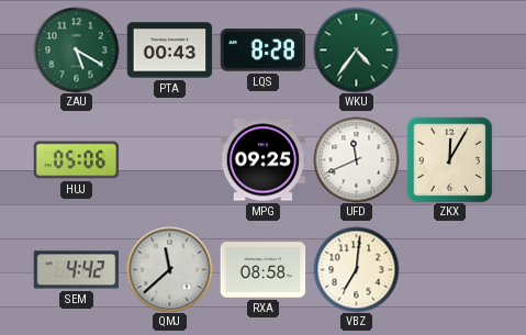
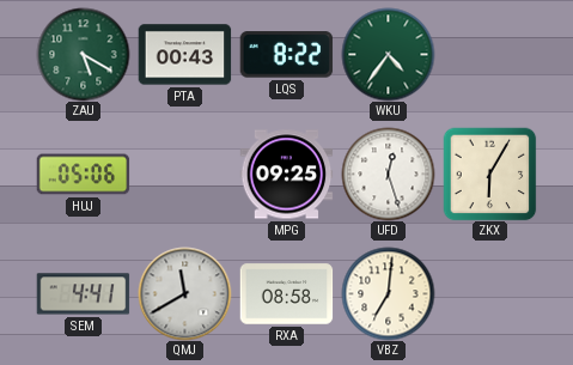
LQS: 8:28 -> 8:22 (286, 55)
UFD: 11:41 -> 12:27 (388, 174)
ZKX: 12:05 -> 6:05 (489, 174)
SEM: 4:42 -> 4:41 (83, 294)
QMJ: 11:38 -> 11:40 (184, 293)
